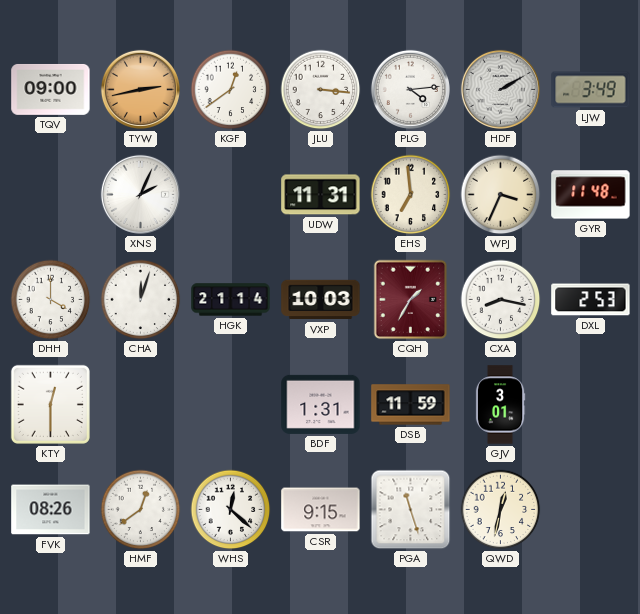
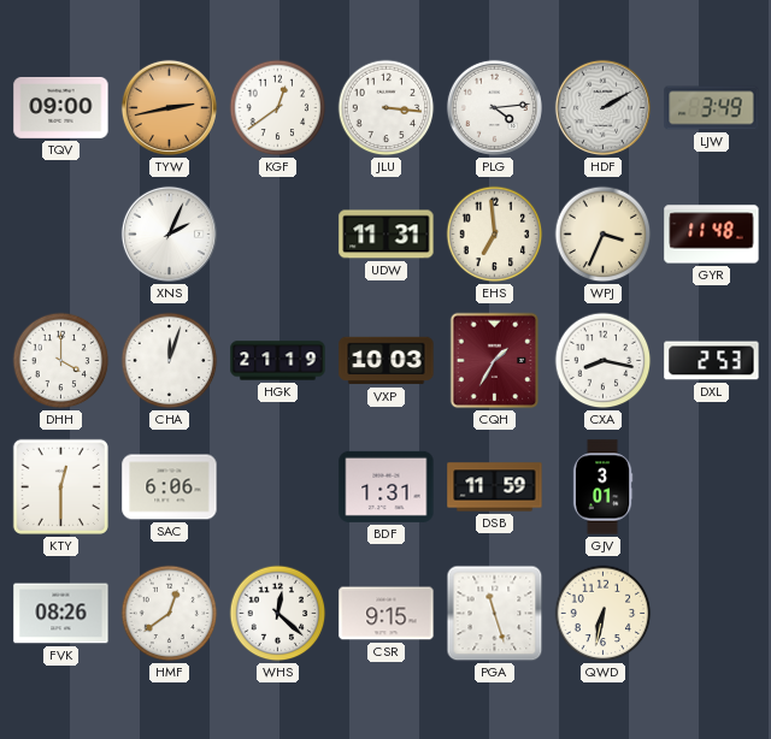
HGK: 21:14 -> 21:19 (278, 361)
SAC: none -> 6:06 (170, 487)
QWD: 12:32 -> 6:32 (604, 614)
